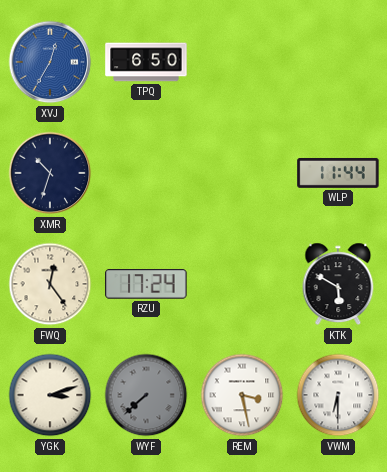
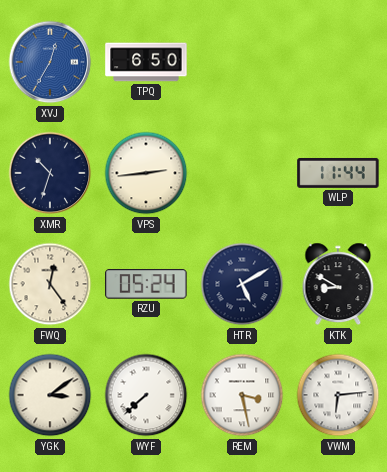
VPS: none -> 2:44 (146, 173)
RZU: 17:24 -> 05:24 (146, 284)
HTR: none -> 5:10 (242, 284)
KTK: 5:50 -> 8:50 (338, 284)
YGK: 3:12 -> 3:09 (50, 395)
WYF dial: grey -> white (146, 395)
VWM: 6:30 -> 6:14 (338, 395)
